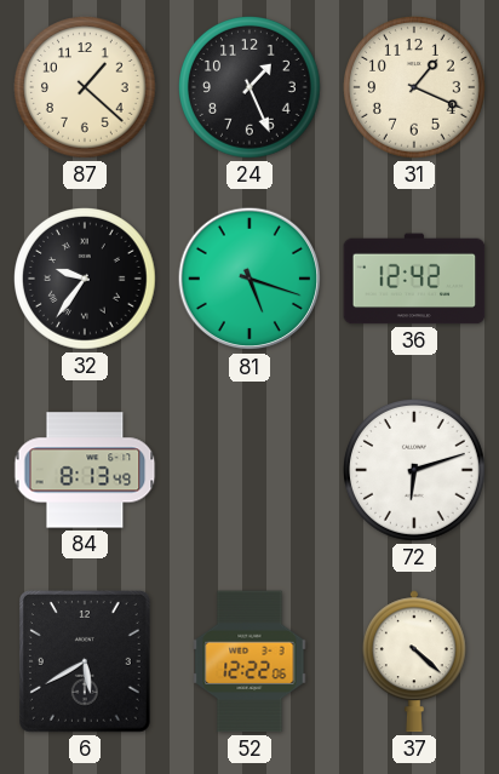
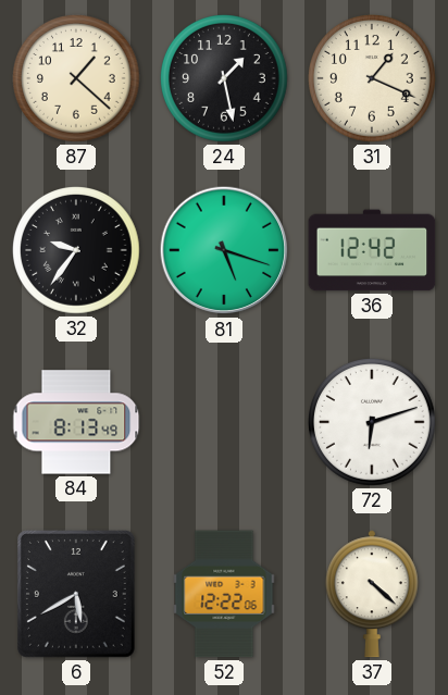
24: 1:26 -> 1:28 (225, 79)
